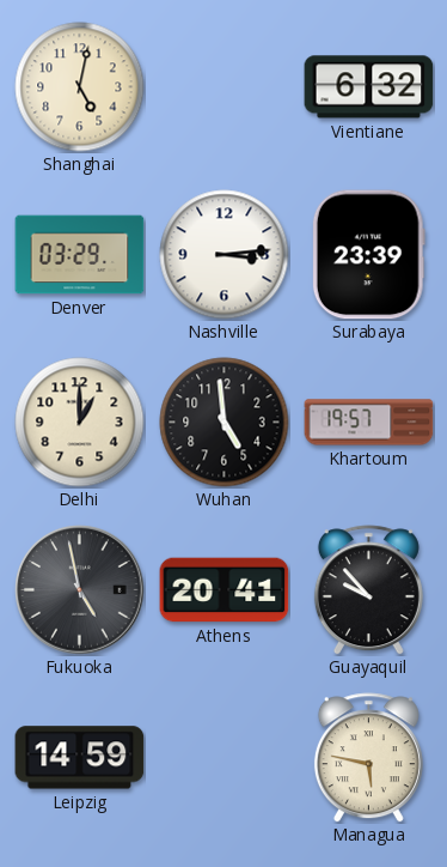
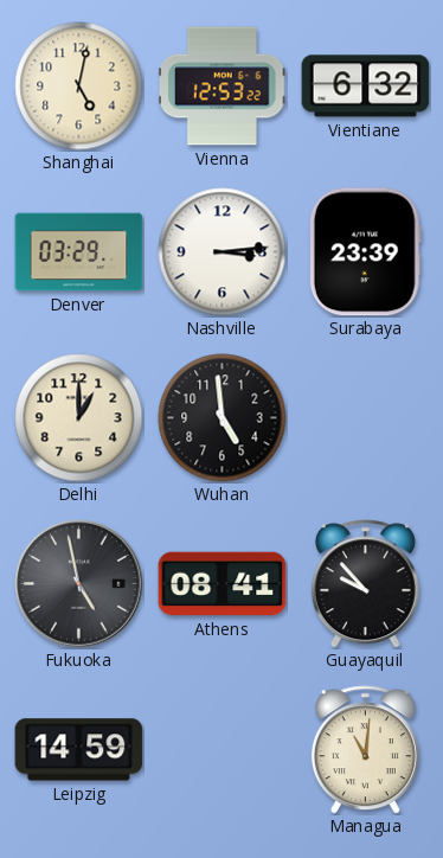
Vienna: none -> 12:53 (223, 87)
Khartoum: 19:57 -> none (369, 423)
Athens: 20:41 -> 08:41 (223, 584)
Managua: 5:47 -> 11:01 (365, 750)
